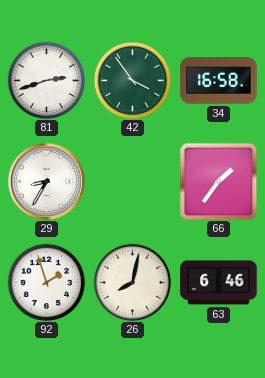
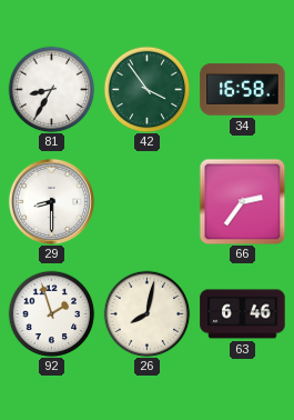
81: 2:42 -> 8:35 (51, 89)
29: 8:35 -> 8:30 (51, 201)
66: 1:36 -> 2:36 (242, 201)
